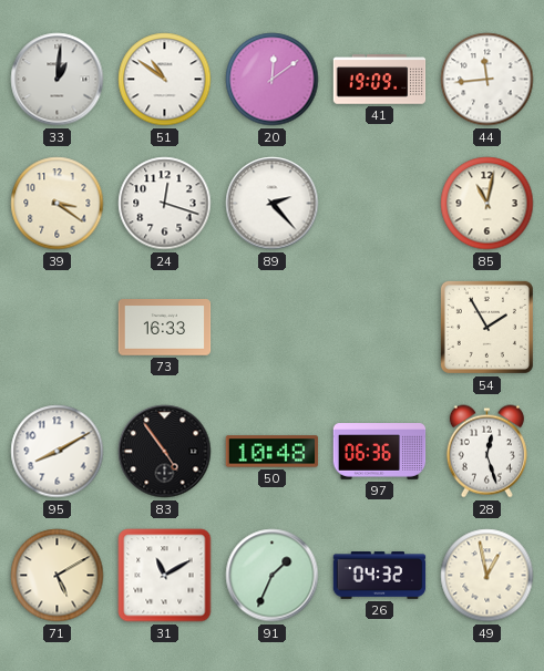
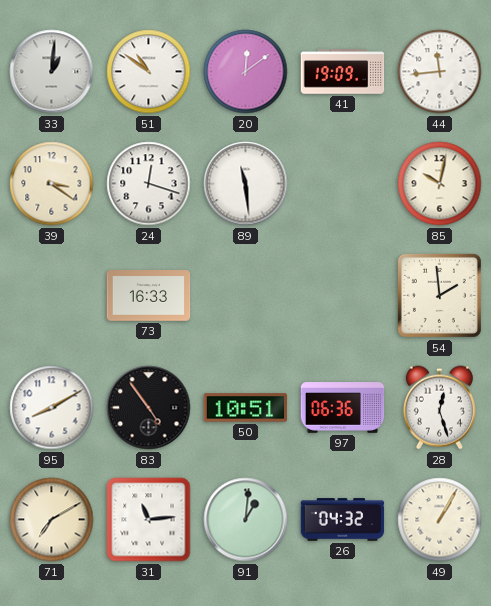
89: 2:23 -> 11:29 (246, 184)
85: 11:02 -> 10:02 (440, 184)
54: 1:55 -> 1:59 (439, 295)
50: 10:48 -> 10:51 (246, 408)
71: 5:10 -> 7:10 (52, 520)
31: 11:10 -> 11:14 (149, 520)
91: 1:34 -> 1:01 (246, 520)
49: 12:58 -> 1:05 (440, 520)
